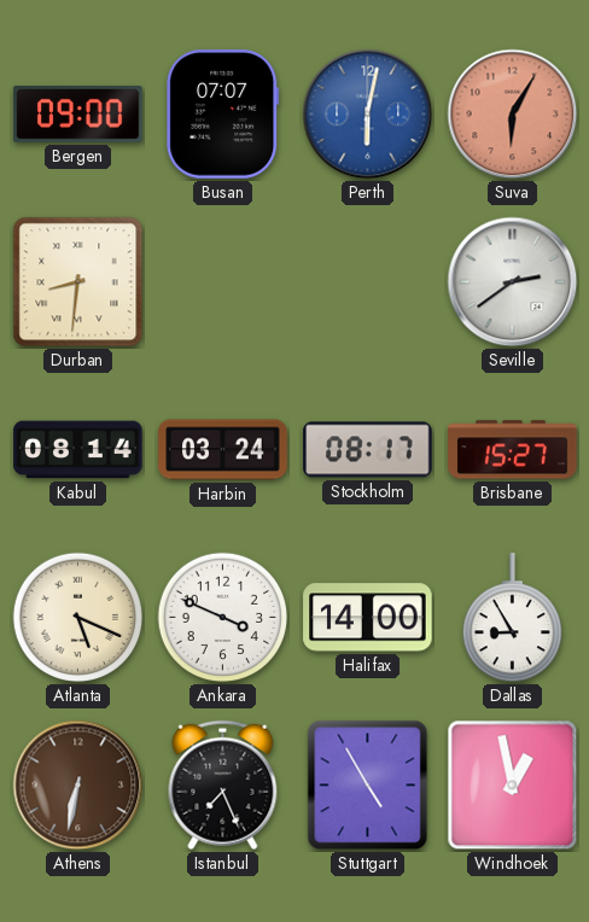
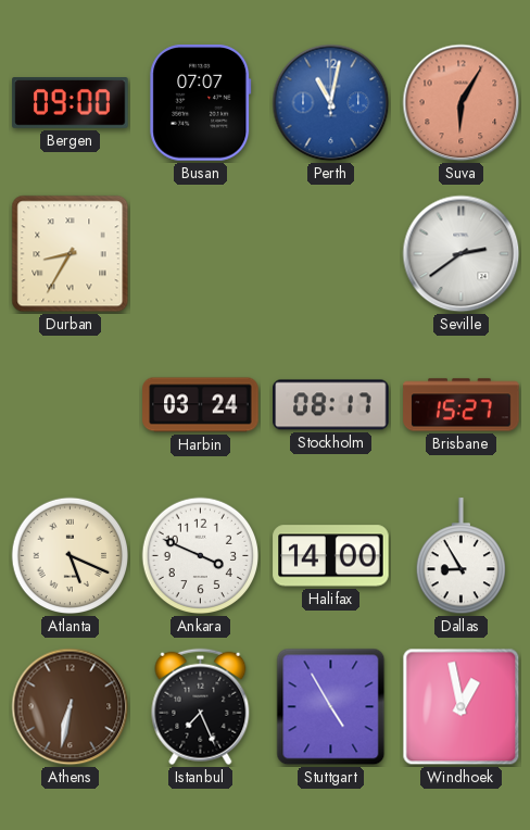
Perth: 6:02 -> 11:02 (331, 103)
Durban: 8:31 -> 8:35 (71, 254)
Kabul: 08:14 -> none (78, 450)
